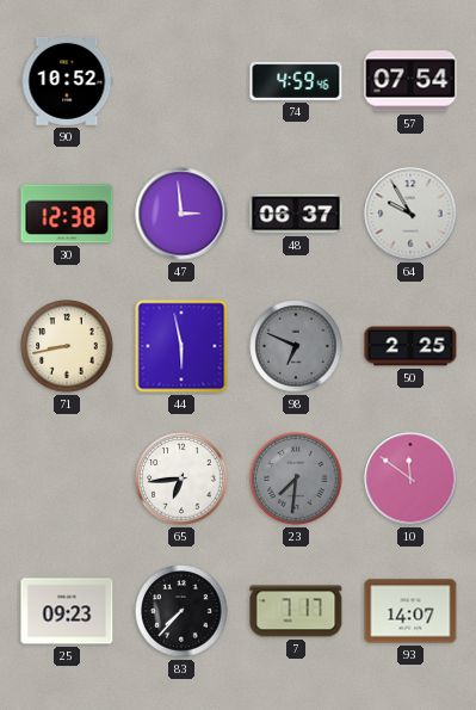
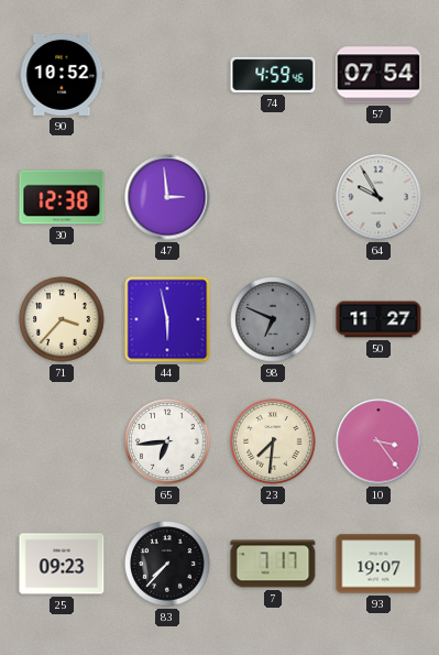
48: 06:37 -> none (296, 214)
71: 8:43 -> 3:37 (62, 319)
50: 2:25 -> 11:27 (378, 319)
23 dial: grey -> cream (273, 441)
10: 11:51 -> 3:24 (378, 441)
93: 14:07 -> 19:07 (378, 564)
